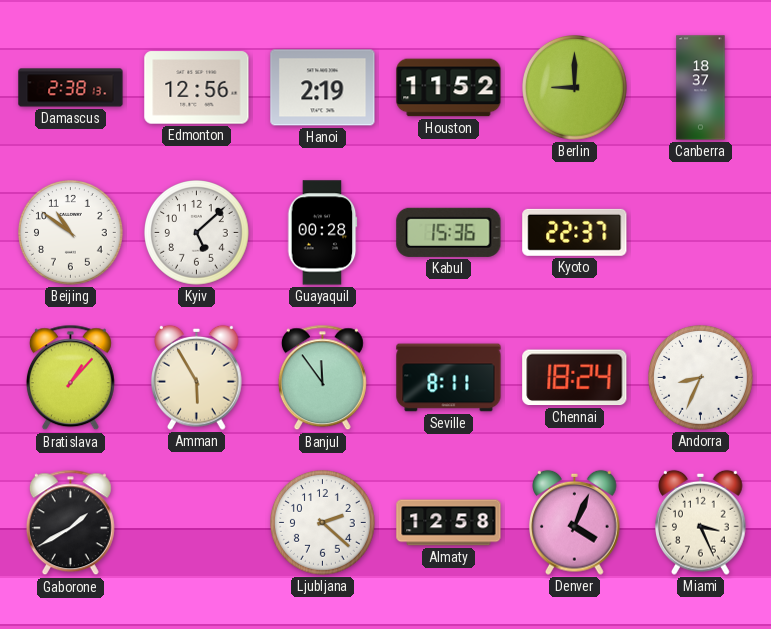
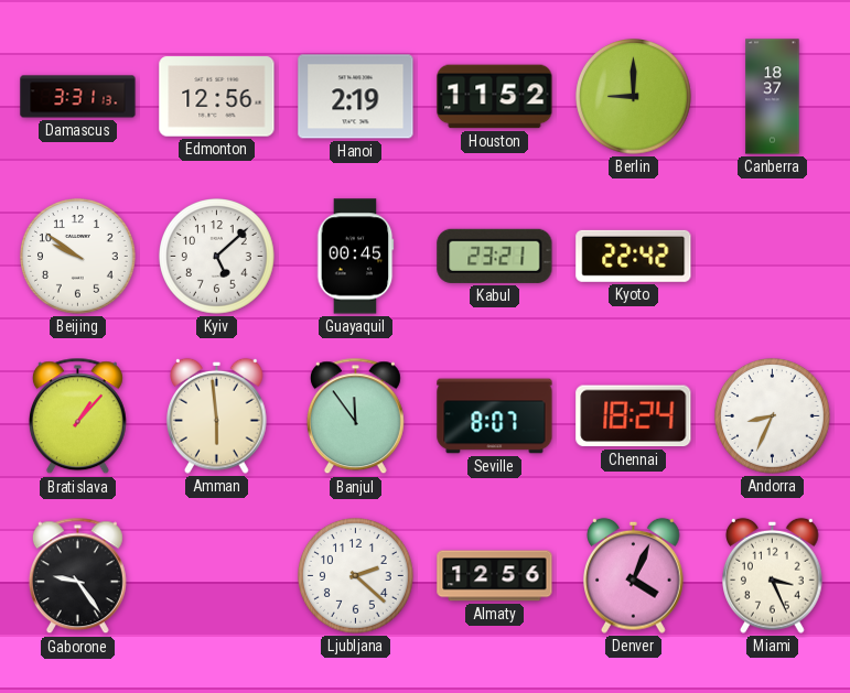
Damascus: 2:38 -> 3:31 (78, 97)
Beijing: 10:51 -> 9:51 (78, 257)
Guayaquil: 00:28 -> 00:45 (355, 257)
Kabul: 15:36 -> 23:21 (495, 256)
Kyoto: 22:37 -> 22:42 (634, 256)
Amman: 5:55 -> 5:59 (217, 415)
Seville: 8:11 -> 8:07 (495, 416)
Gaborone: 1:40 -> 9:24 (77, 576)
Almaty: 12:58 -> 12:56 (495, 576)
